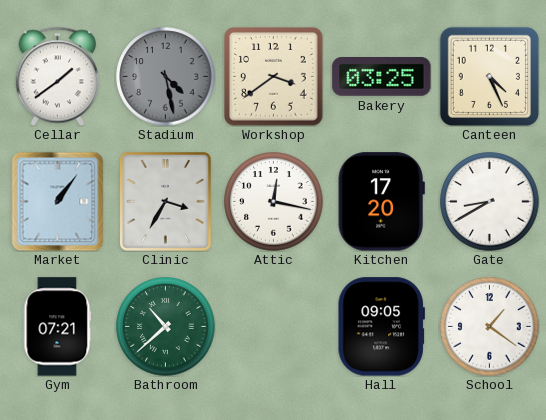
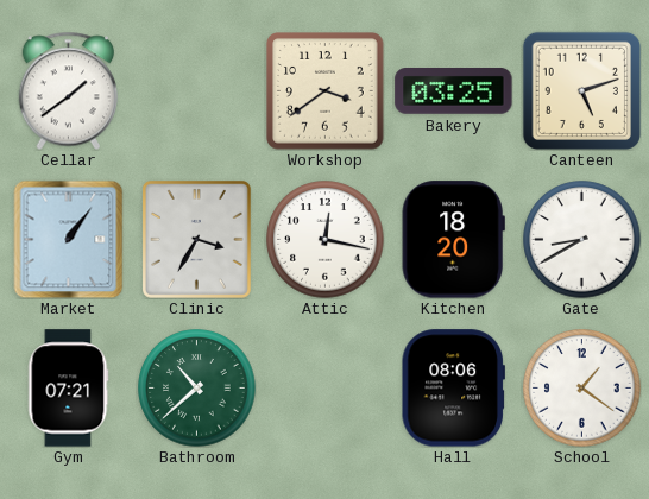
Stadium: 4:28 -> none (166, 77)
Canteen: 4:26 -> 5:12 (581, 90)
Kitchen: 17:20 -> 18:20 (453, 240)
Hall: 09:05 -> 08:06 (453, 389)
